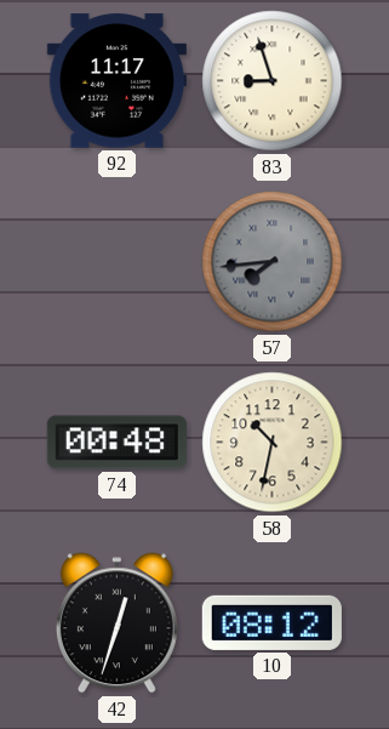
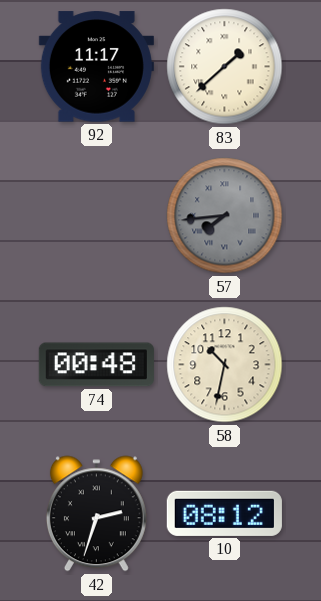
83: 8:57 -> 1:38 (225, 67)
42: 12:33 -> 2:33 (96, 514)
